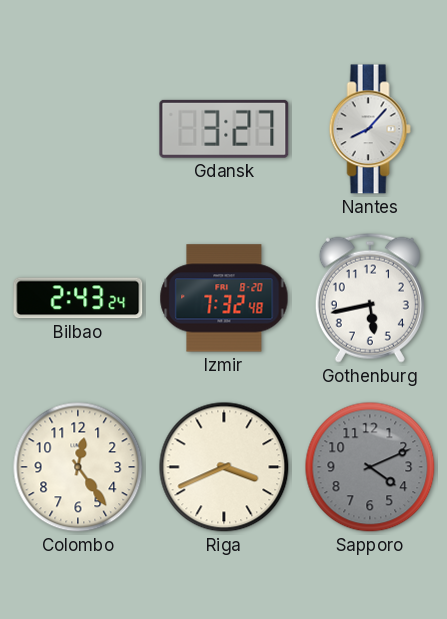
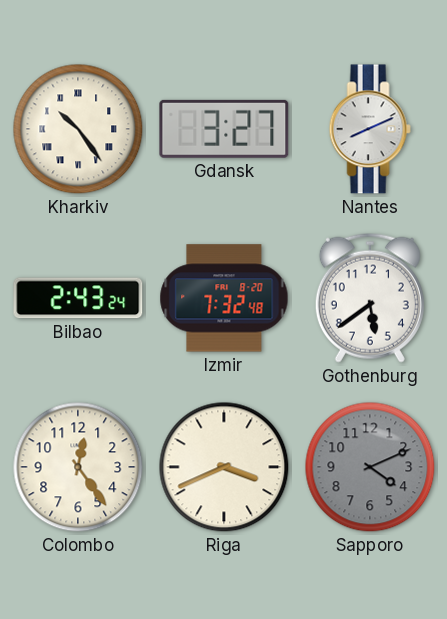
Kharkiv: none -> 10:24 (78, 129)
Nantes: 8:07 -> 8:11 (370, 129)
Gothenburg: 5:43 -> 5:39 (370, 298)
